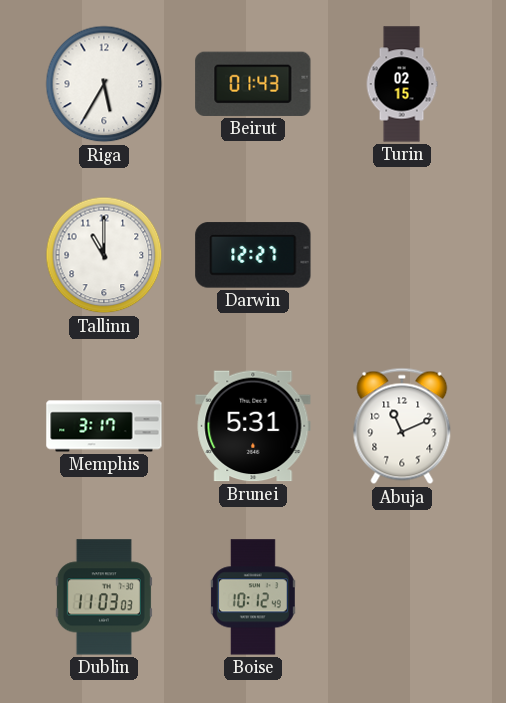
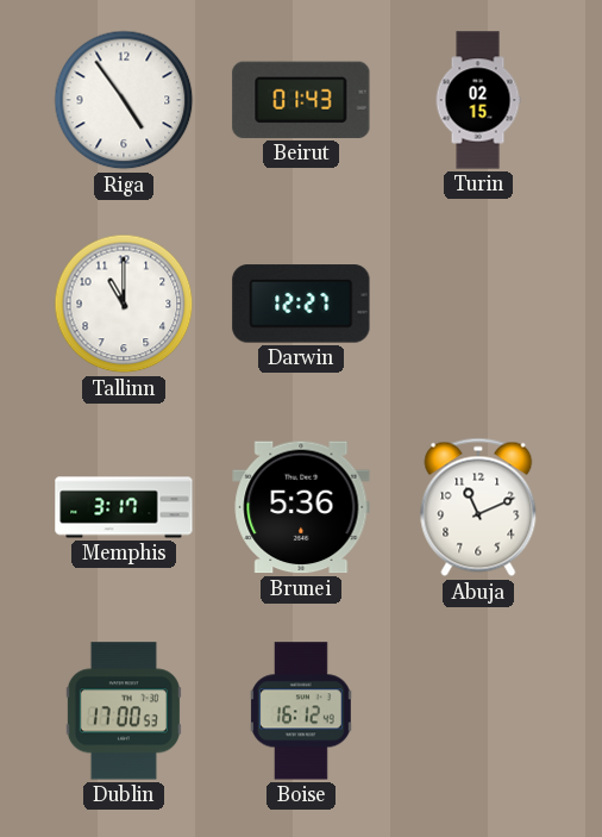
Riga: 5:35 -> 4:54 (124, 100)
Brunei: 5:31 -> 5:36 (301, 507)
Dublin: 11:03 -> 17:00 (124, 711)
Boise: 10:12 -> 16:12 (301, 711)
